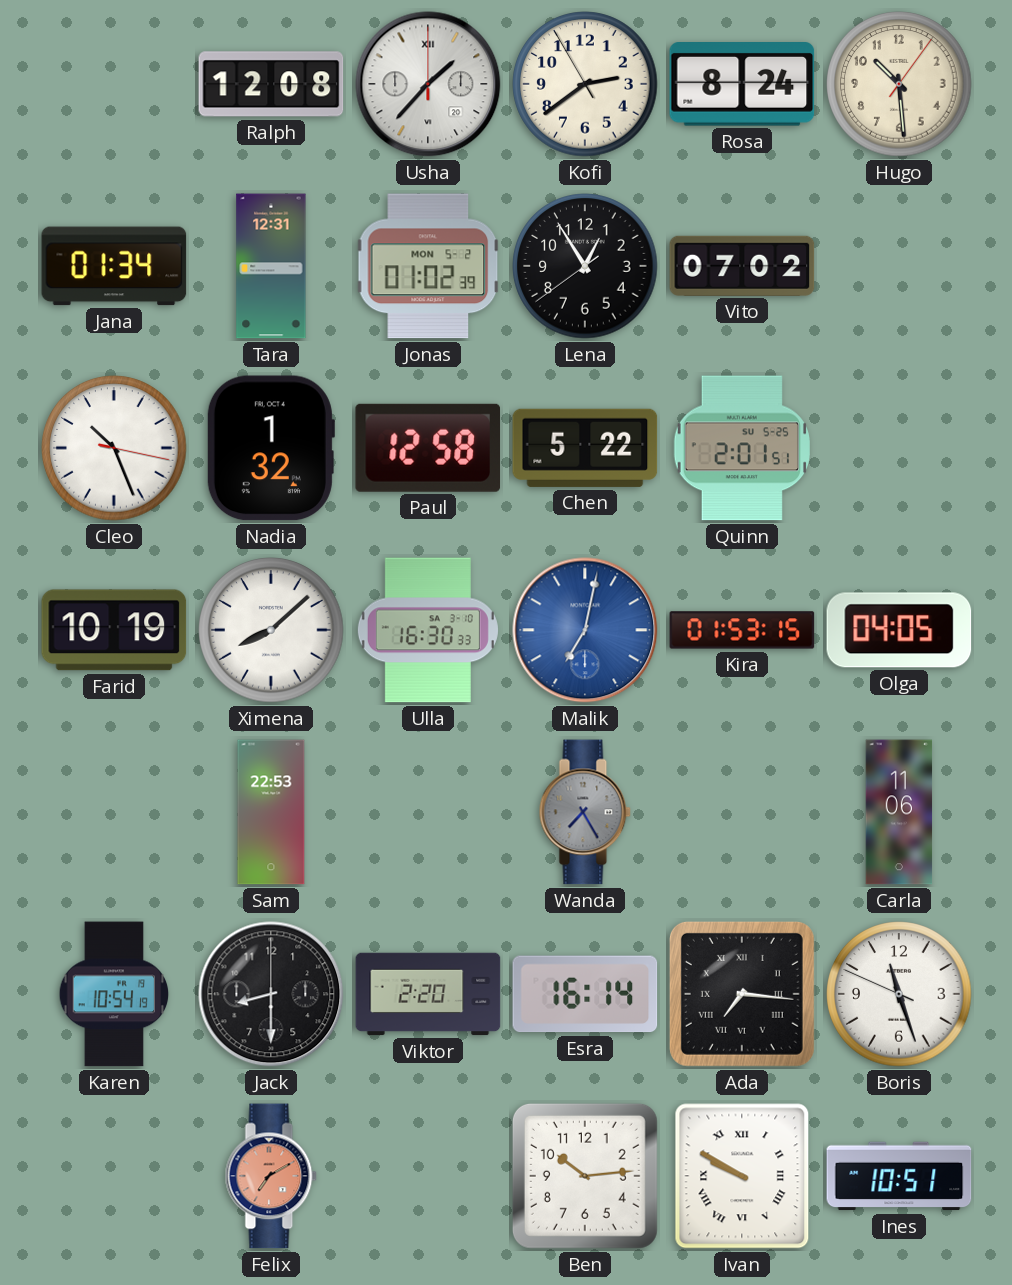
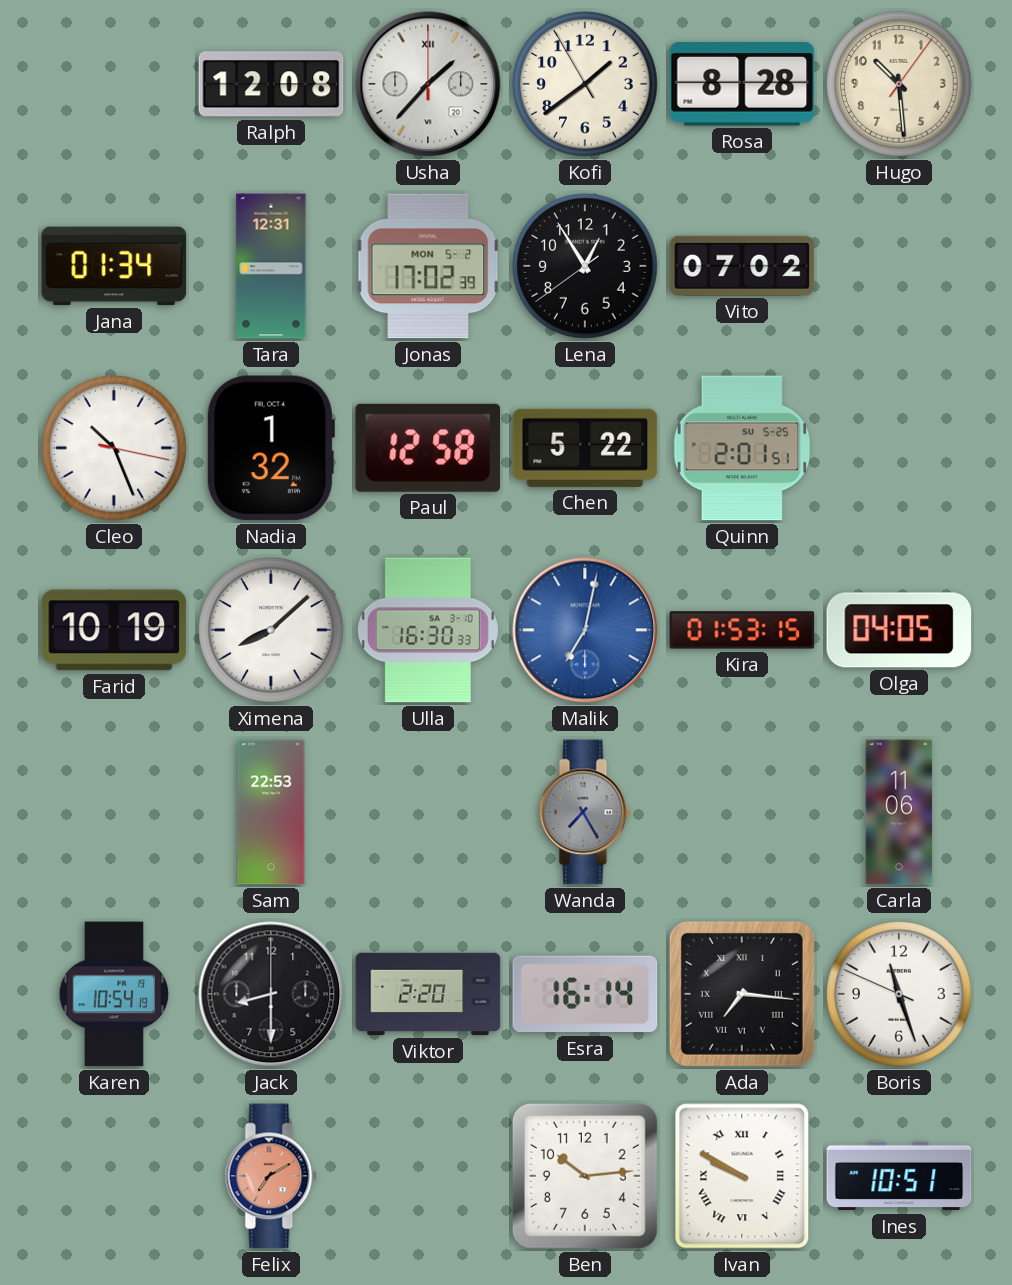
Kofi: 2:38 -> 1:38 (585, 84)
Rosa: 8:24 -> 8:28 (742, 85)
Jonas: 01:02 -> 17:02 (428, 266)
